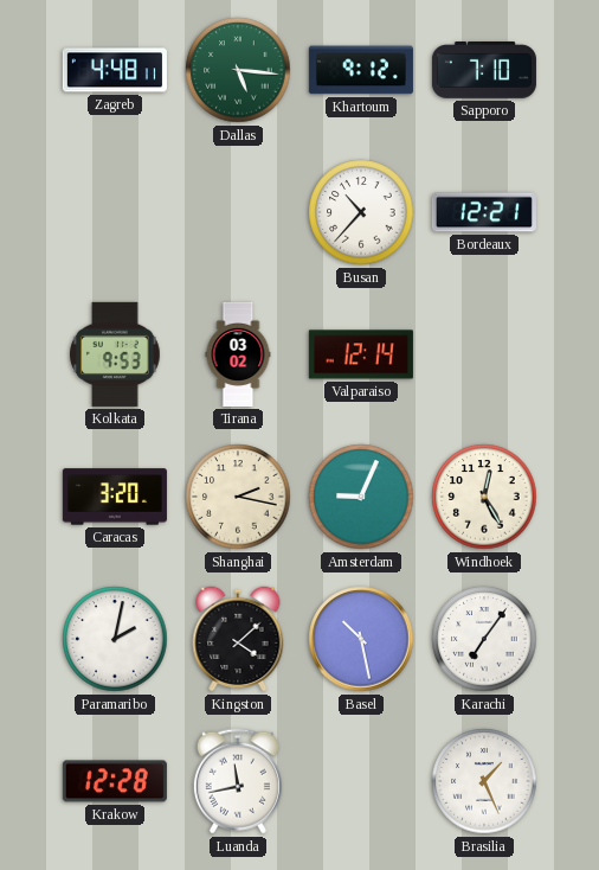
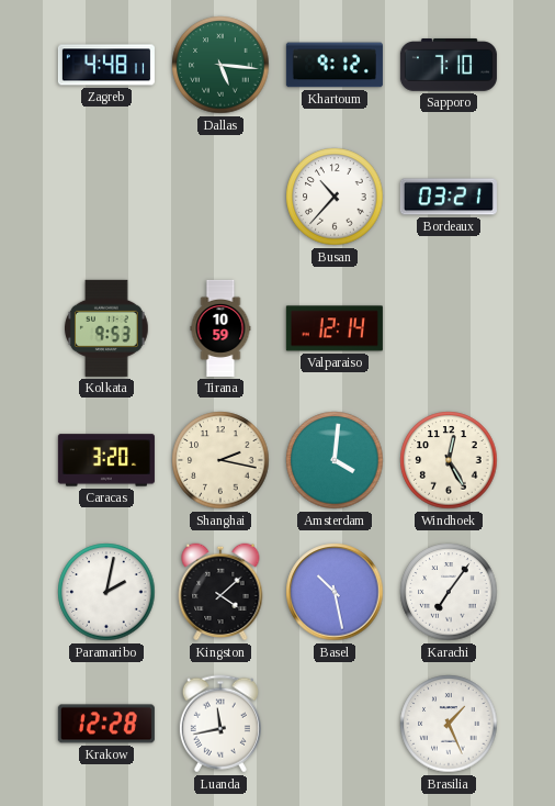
Bordeaux: 12:21 -> 03:21 (449, 197)
Tirana: 03:02 -> 10:59 (220, 328)
Amsterdam: 9:04 -> 4:01 (335, 460)
